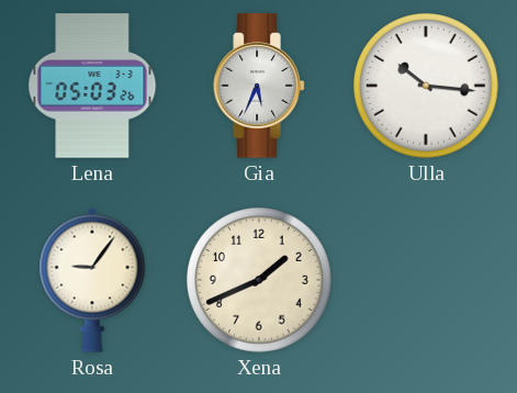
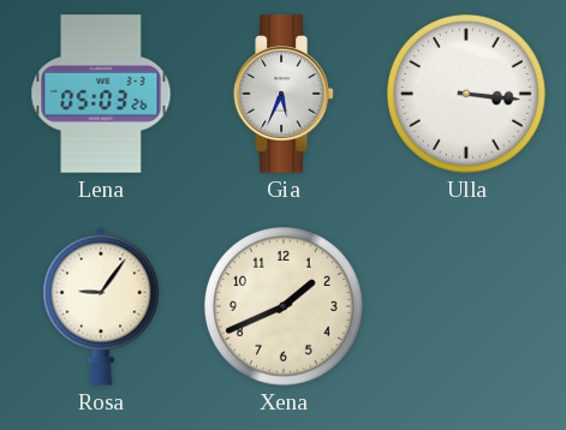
Ulla: 10:16 -> 3:16 (467, 95)
